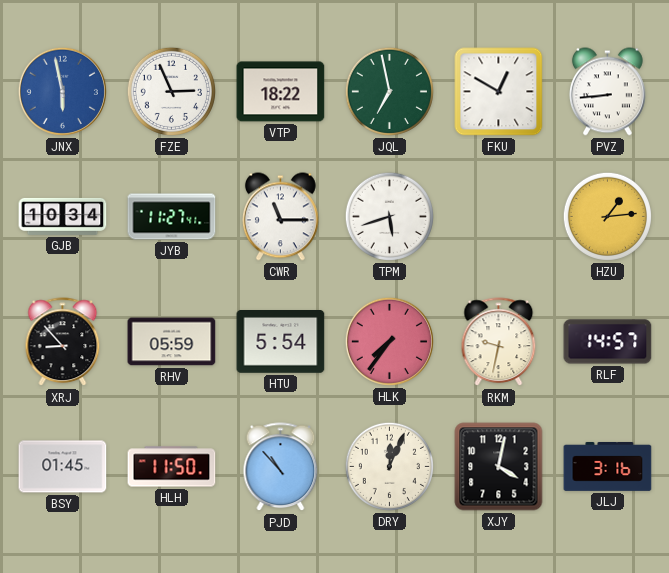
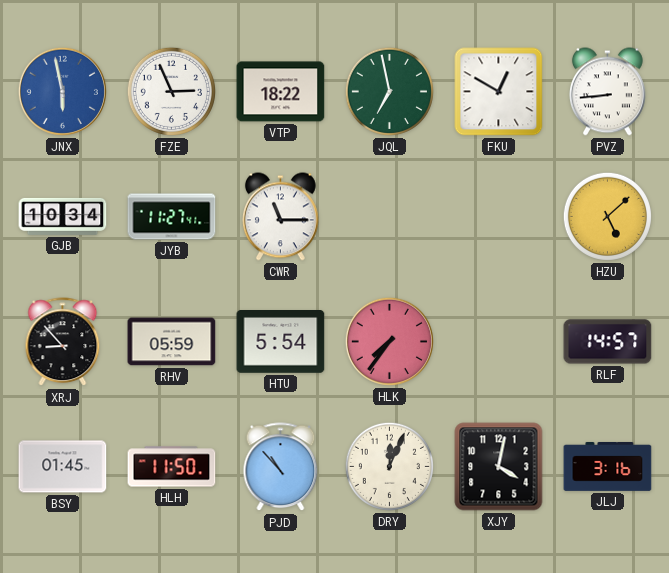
TPM: 5:42 -> none (389, 216)
HZU: 1:14 -> 5:08 (607, 216)
RKM: 9:32 -> none (499, 342)
